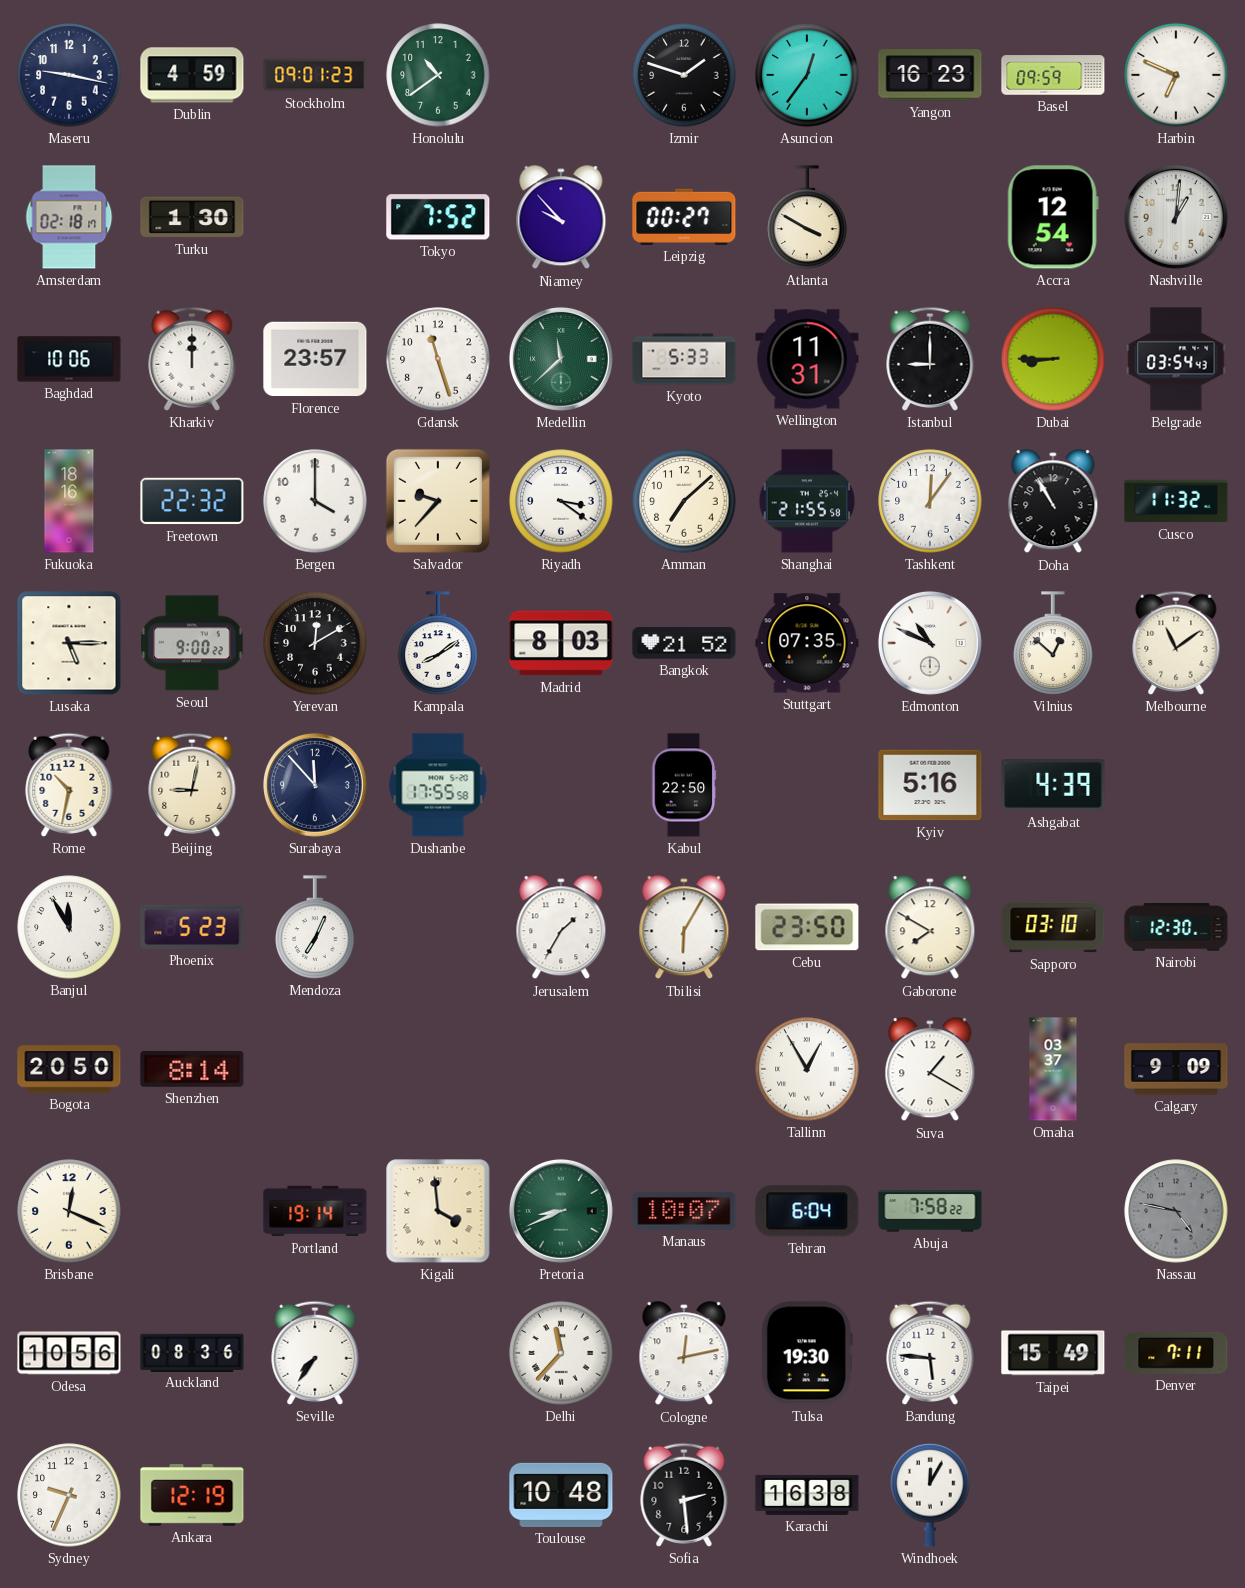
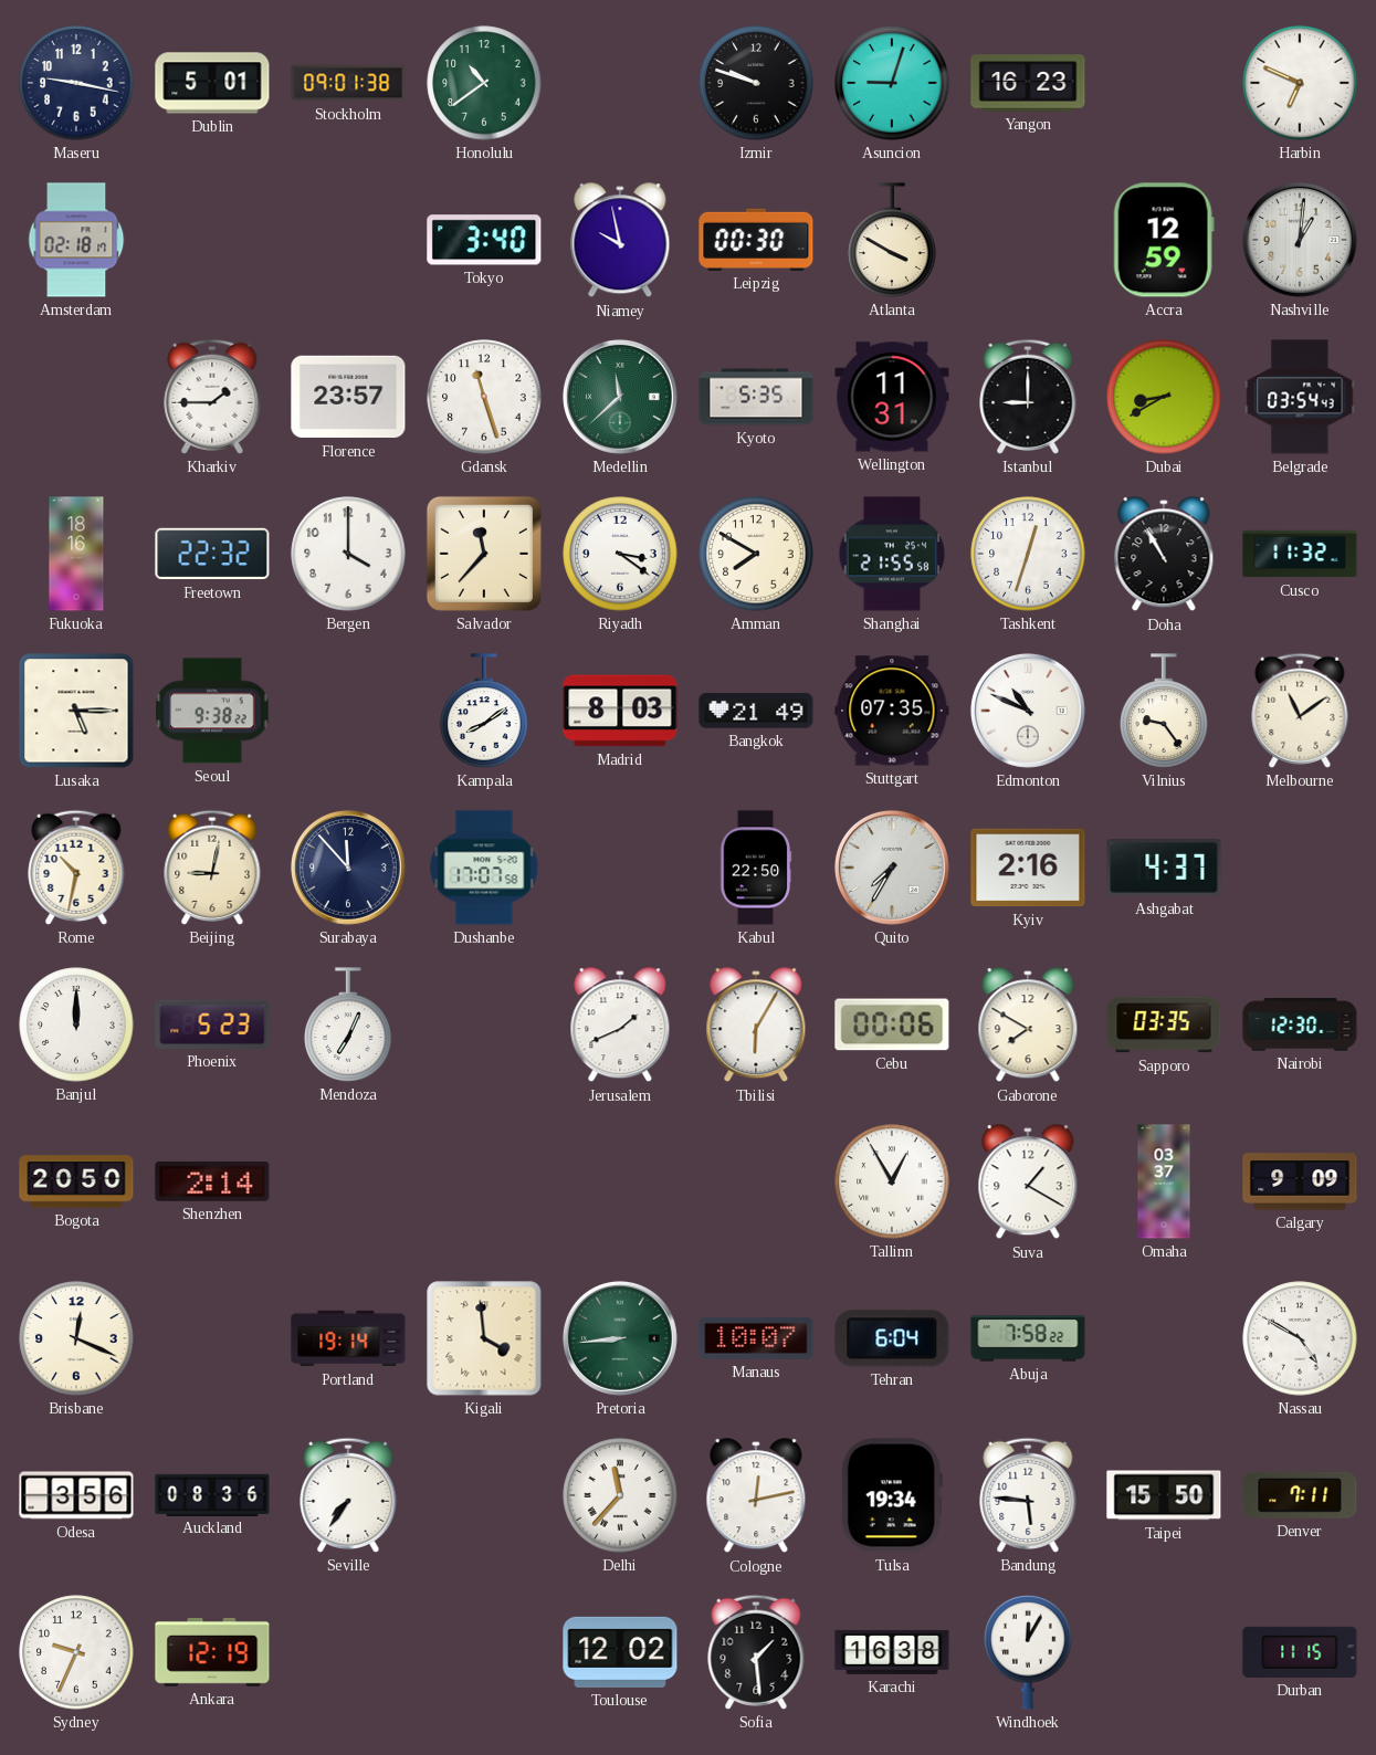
Dublin: 4:59 -> 5:01 (212, 83)
Stockholm: 09:01:23 -> 09:01:38 (348, 83)
Izmir: 1:48 -> 9:48 (756, 83)
Asuncion: 12:36 -> 9:03 (892, 83)
Basel: 09:59 -> none (1053, 75)
Turku: 1:30 -> none (192, 217)
Tokyo: 7:52 -> 3:40 (484, 240)
Niamey: 9:53 -> 9:58 (620, 241)
Leipzig: 00:27 -> 00:30 (756, 240)
Accra: 12:54 -> 12:59 (1164, 240)
Baghdad: 10:06 -> none (69, 359)
Kharkiv: 12:00 -> 1:45 (212, 397)
Kyoto: 5:33 -> 5:35 (756, 397)
Dubai: 8:45 -> 8:40 (1164, 397)
Salvador: 9:37 -> 11:37 (484, 554)
Amman: 7:08 -> 7:50 (756, 554)
Tashkent: 12:06 -> 12:33 (1028, 554)
Seoul: 9:00 -> 9:38 (212, 711)
Yerevan: 12:10 -> none (315, 643)
Bangkok: 21:52 -> 21:49 (756, 711)
Vilnius: 12:52 -> 9:24 (1164, 711)
Dushanbe: 17:55 -> 17:07 (484, 868)
Quito: none -> 7:35 (892, 868)
Kyiv: 5:16 -> 2:16 (1028, 868)
Ashgabat: 4:39 -> 4:37 (1164, 868)
Banjul: 11:55 -> 12:00 (76, 1024)
Jerusalem: 1:35 -> 1:41 (620, 1026)
Cebu: 23:50 -> 00:06 (892, 1024)
Sapporo: 03:10 -> 03:35 (1164, 1024)
Shenzhen: 8:14 -> 2:14 (212, 1181)
Pretoria: 8:41 -> 8:44 (620, 1338)
Nassau: 4:47 -> 4:50 (1300, 1338)
Nassau dial: grey -> white (1300, 1338)
Odesa: 10:56 -> 3:56 (76, 1495)
Tulsa: 19:30 -> 19:34 (892, 1495)
Taipei: 15:49 -> 15:50 (1164, 1495)
Toulouse: 10:48 -> 12:02 (620, 1652)
Sofia: 2:29 -> 1:29 (756, 1652)
Durban: none -> 11:15 (1300, 1652)
